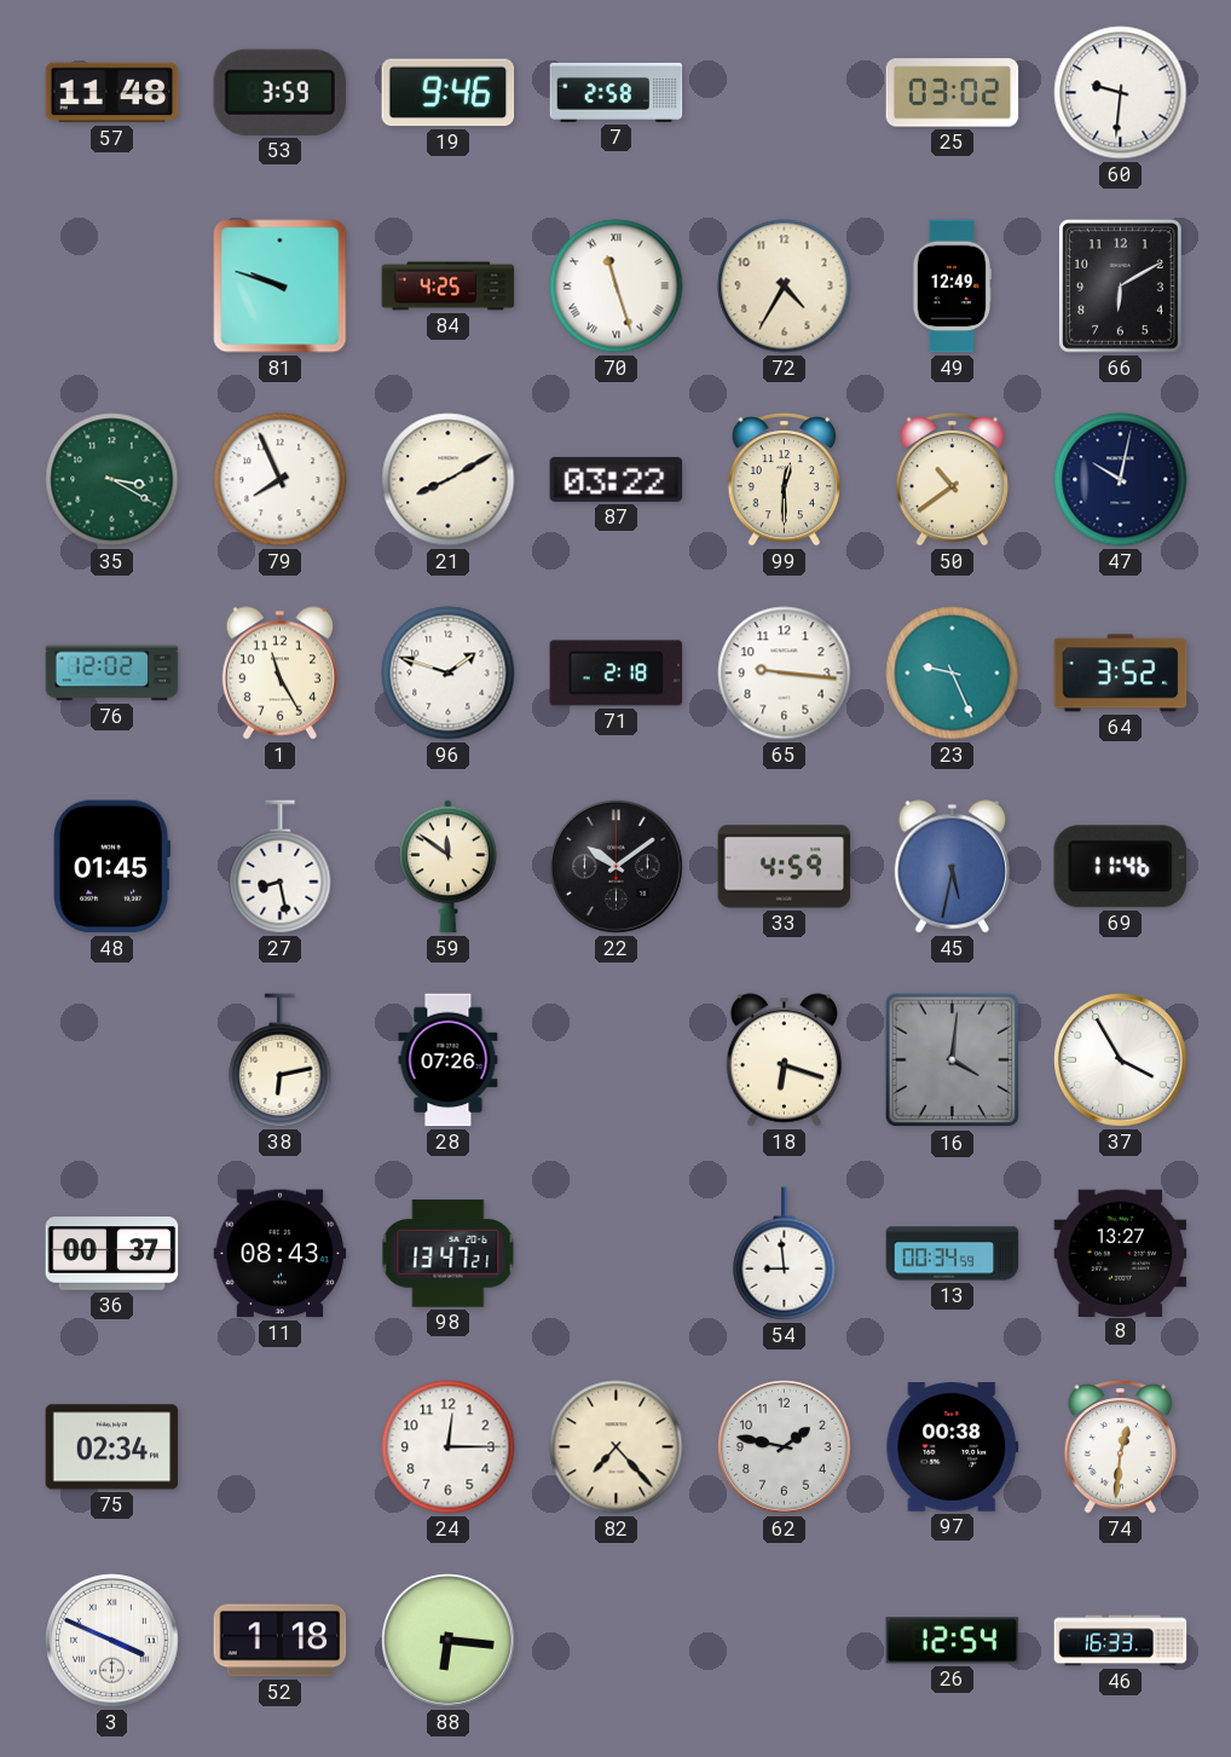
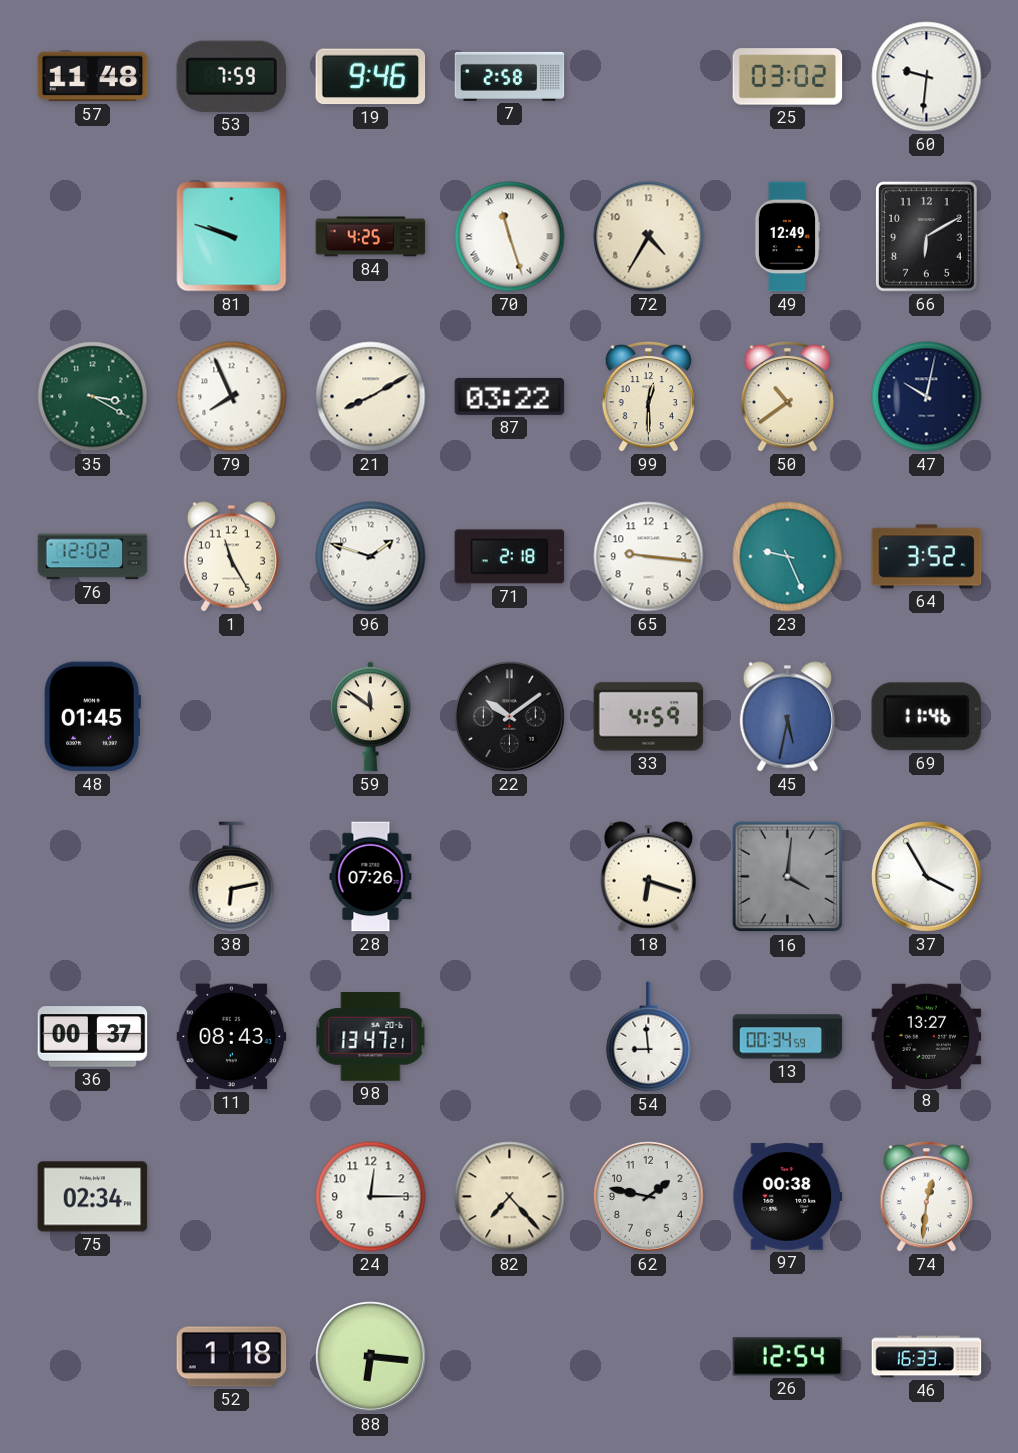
53: 3:59 -> 7:59 (232, 76)
27: 8:28 -> none (281, 867)
3: 3:49 -> none (112, 1641)
